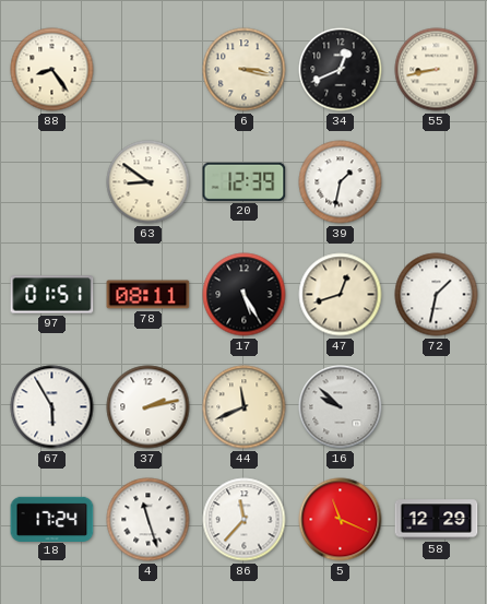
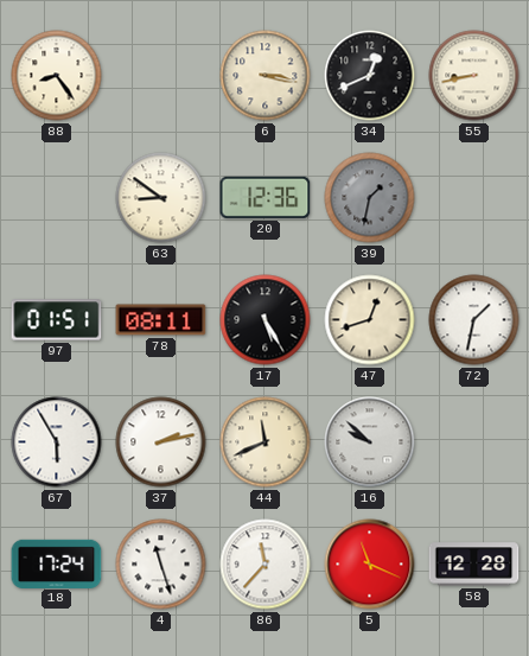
20: 12:39 -> 12:36 (266, 197)
39 dial: white -> grey (370, 198)
58: 12:29 -> 12:28 (474, 565)
